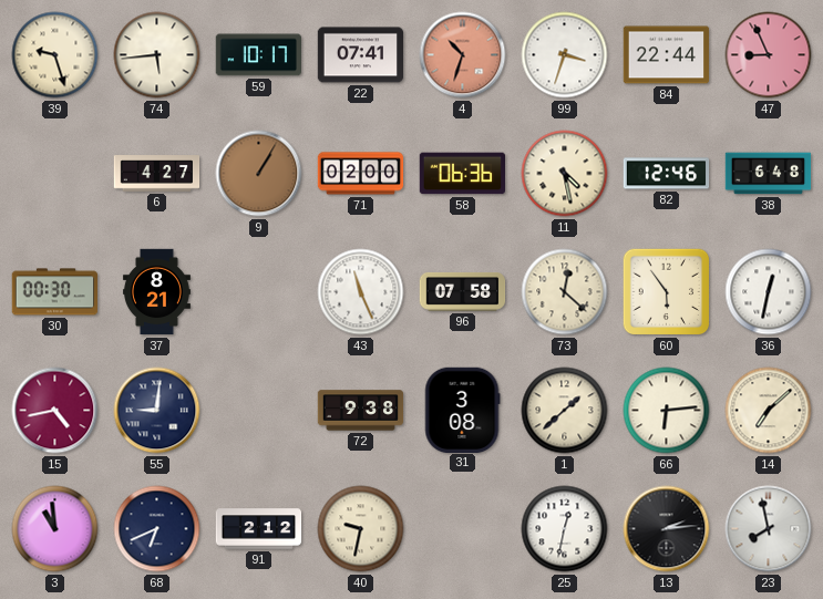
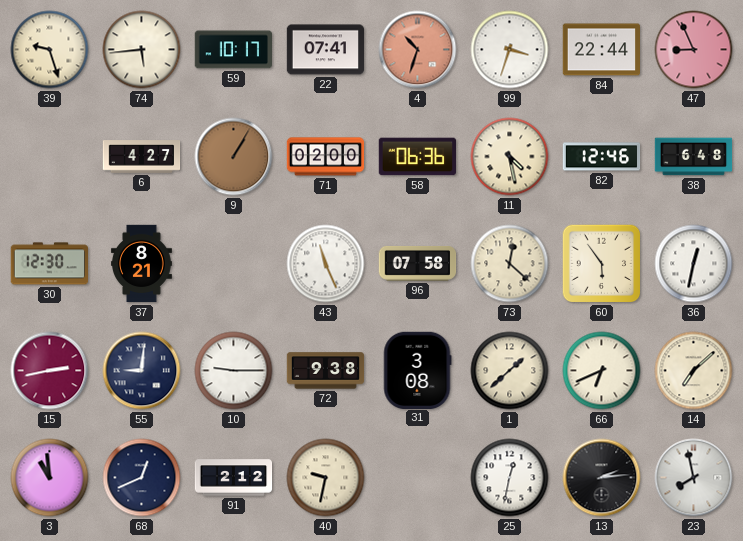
30: 00:30 -> 12:30 (49, 264)
15: 4:43 -> 2:43 (50, 371)
10: none -> 9:15 (234, 371)
66: 6:14 -> 6:41 (602, 371)
68: 6:41 -> 12:41 (142, 478)
